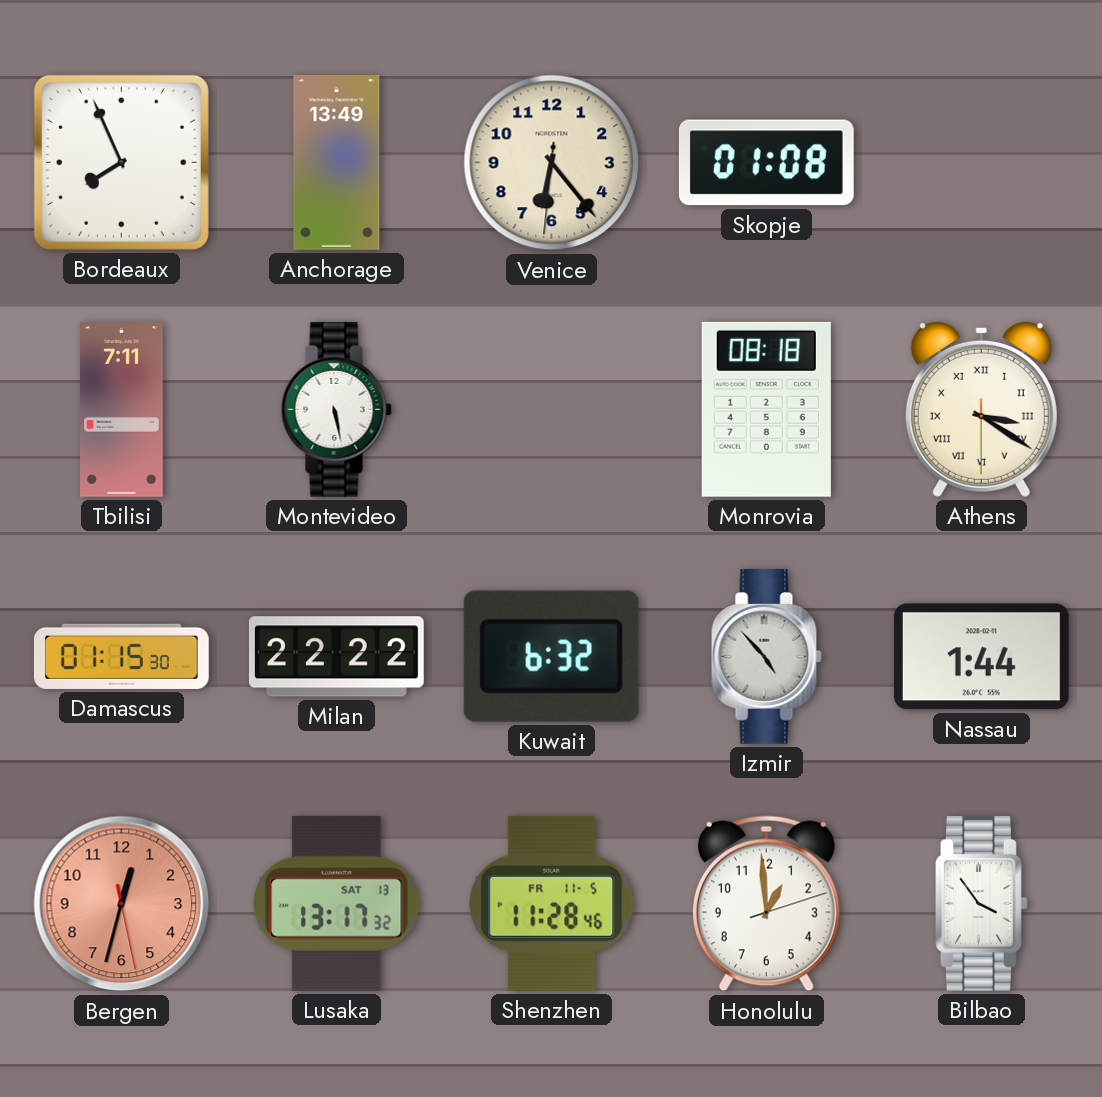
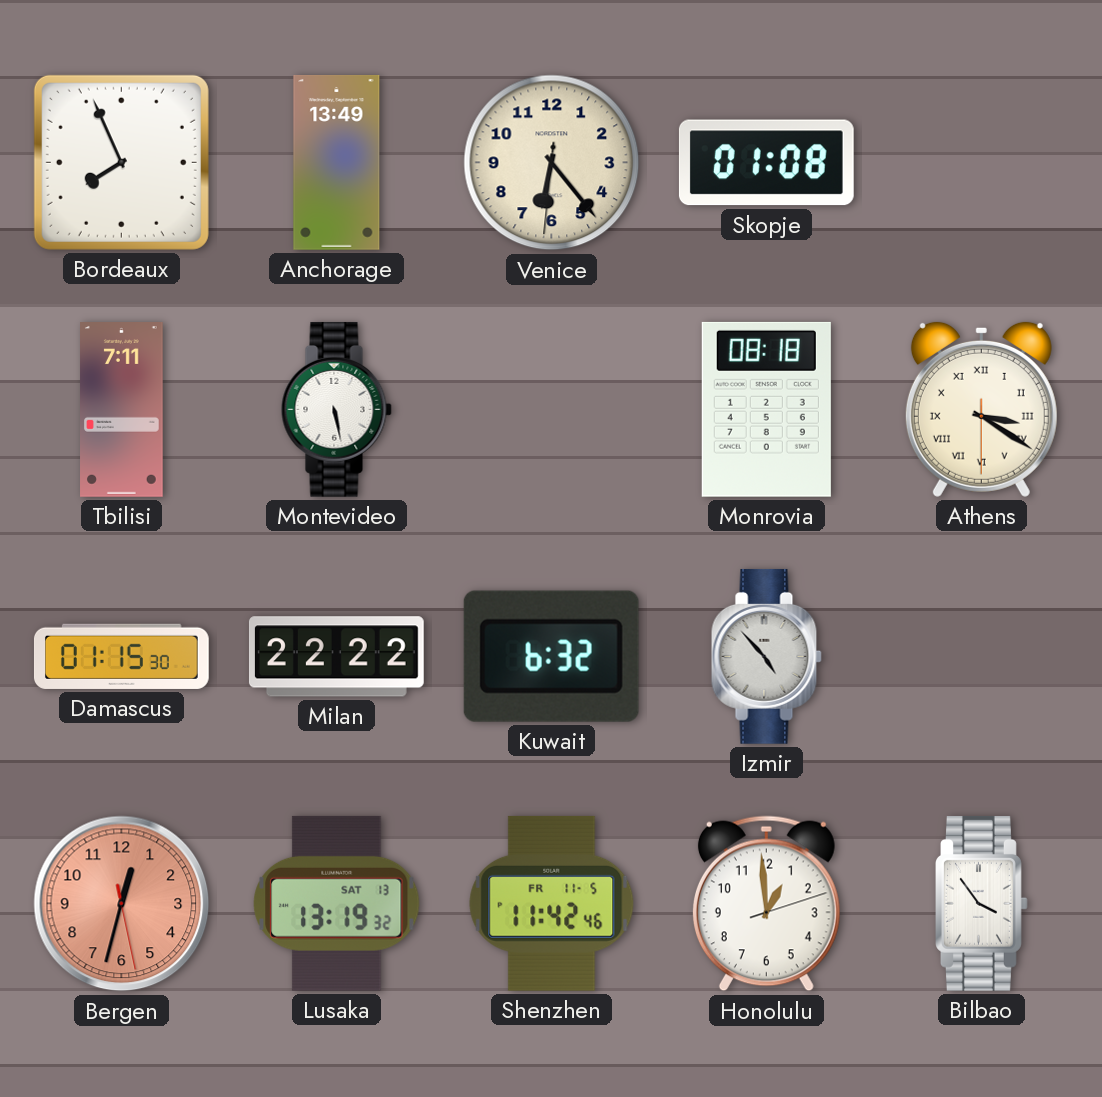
Nassau: 1:44 -> none (981, 657)
Lusaka: 13:17 -> 13:19 (337, 903)
Shenzhen: 11:28 -> 11:42 (552, 903)
